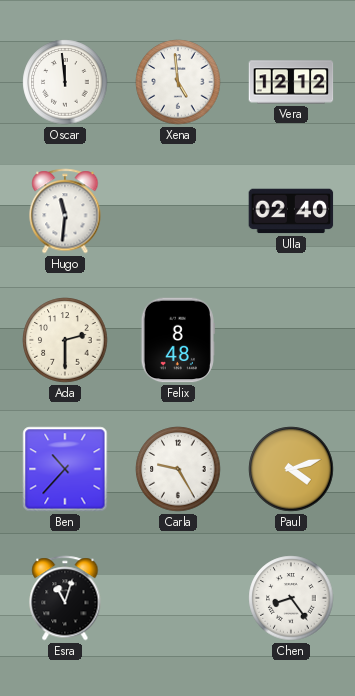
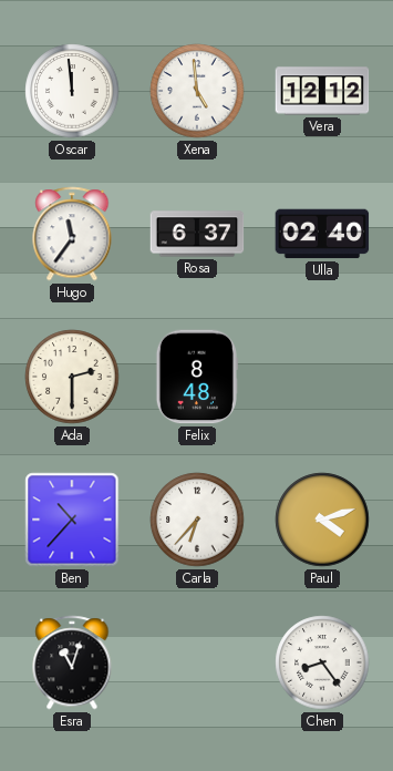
Hugo: 11:31 -> 11:36 (72, 234)
Rosa: none -> 6:37 (197, 234)
Carla: 9:25 -> 6:37 (197, 520)
